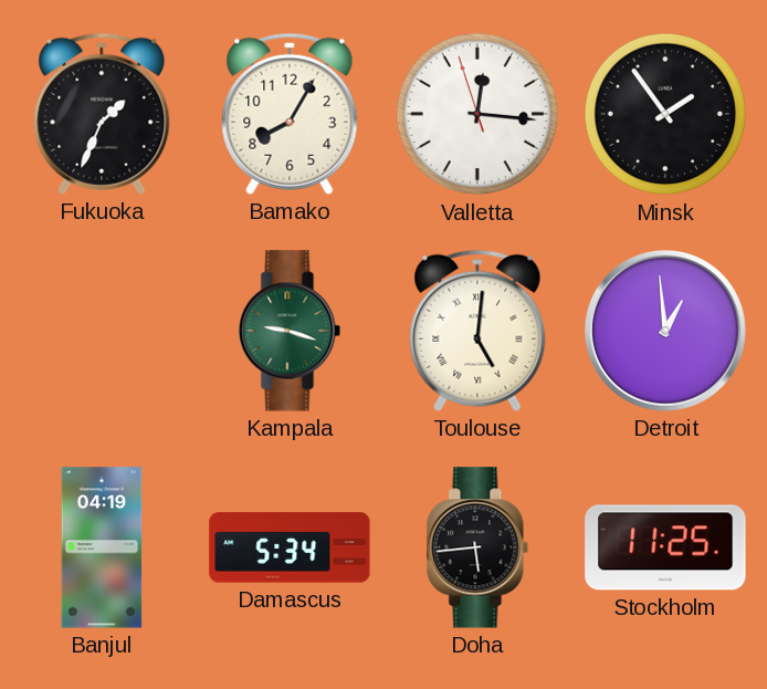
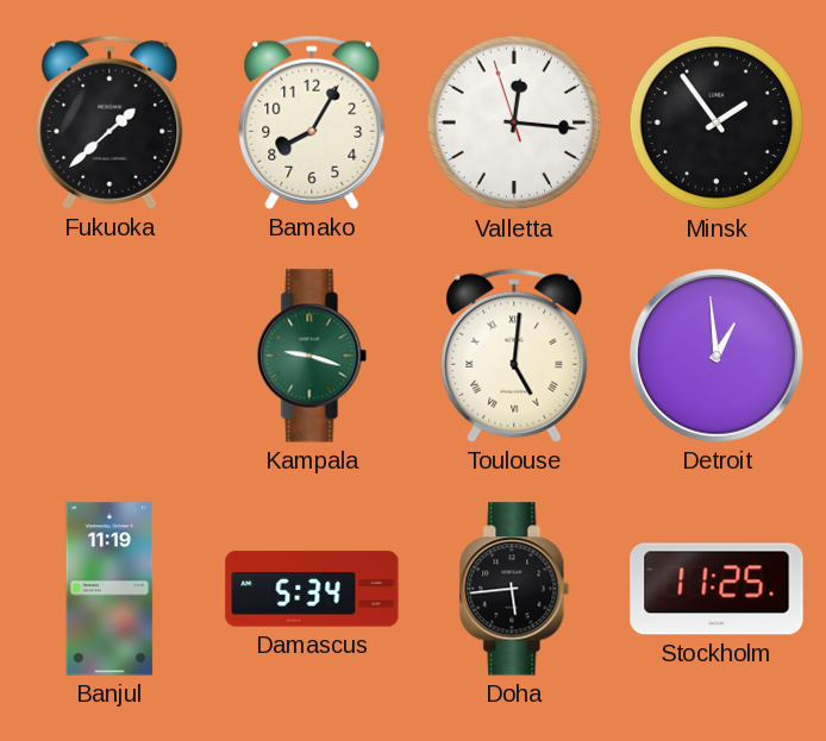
Fukuoka: 1:34 -> 1:38 (109, 123)
Banjul: 04:19 -> 11:19 (109, 589)
